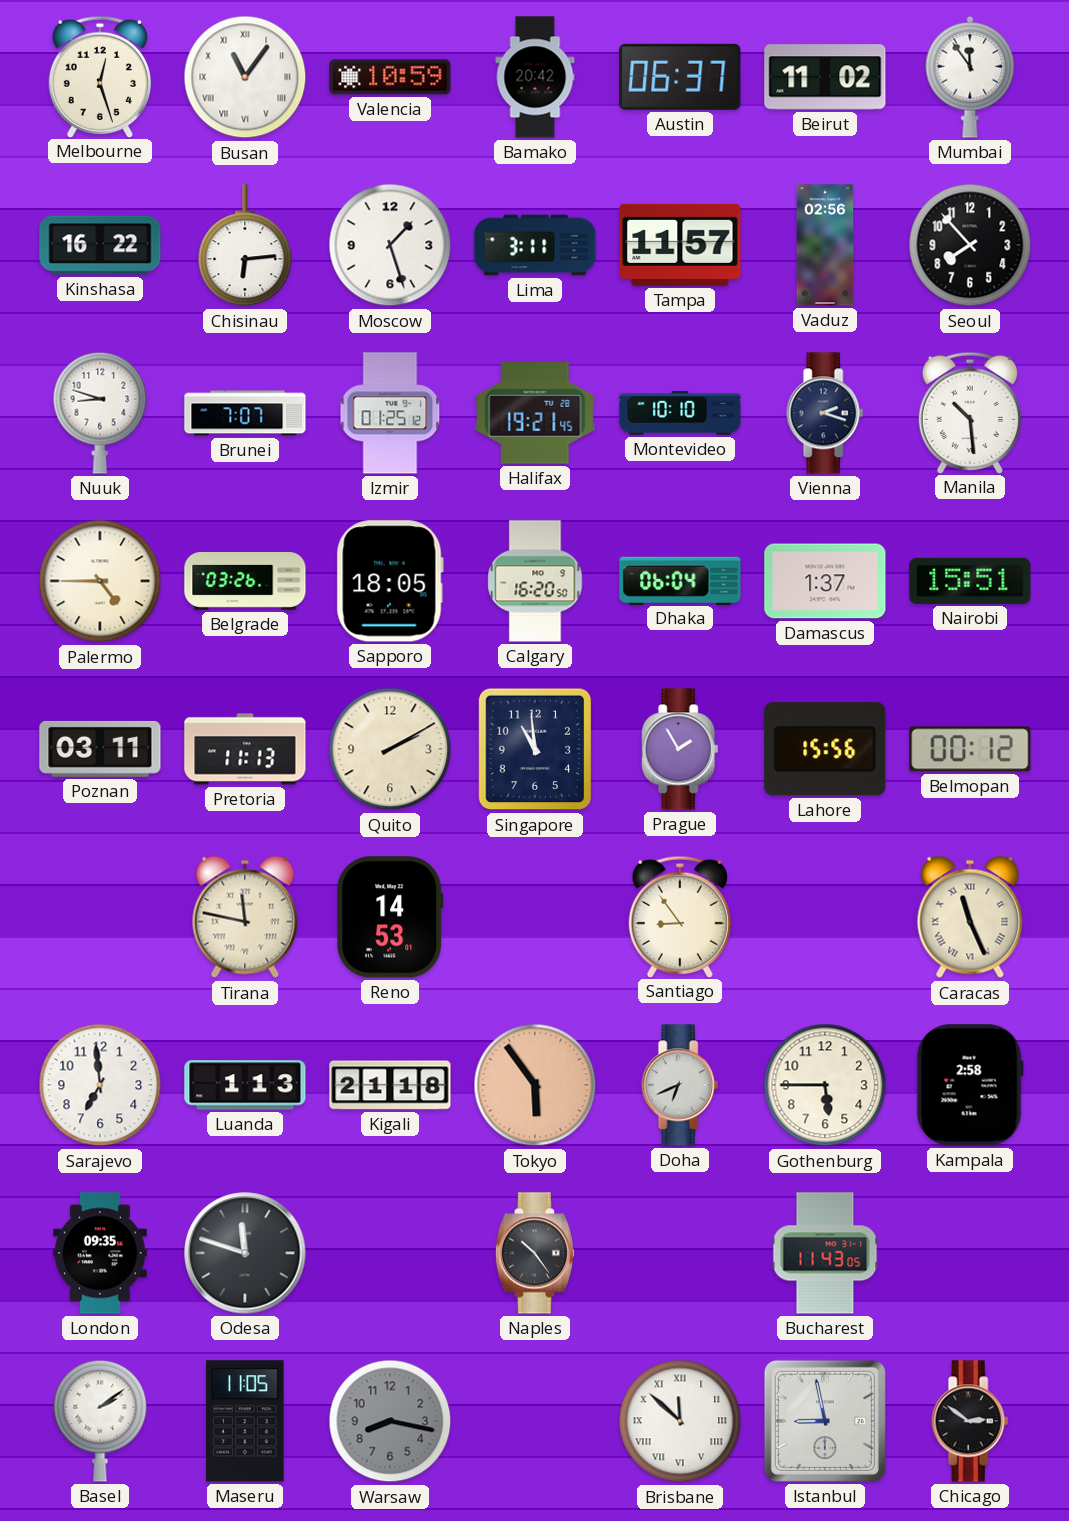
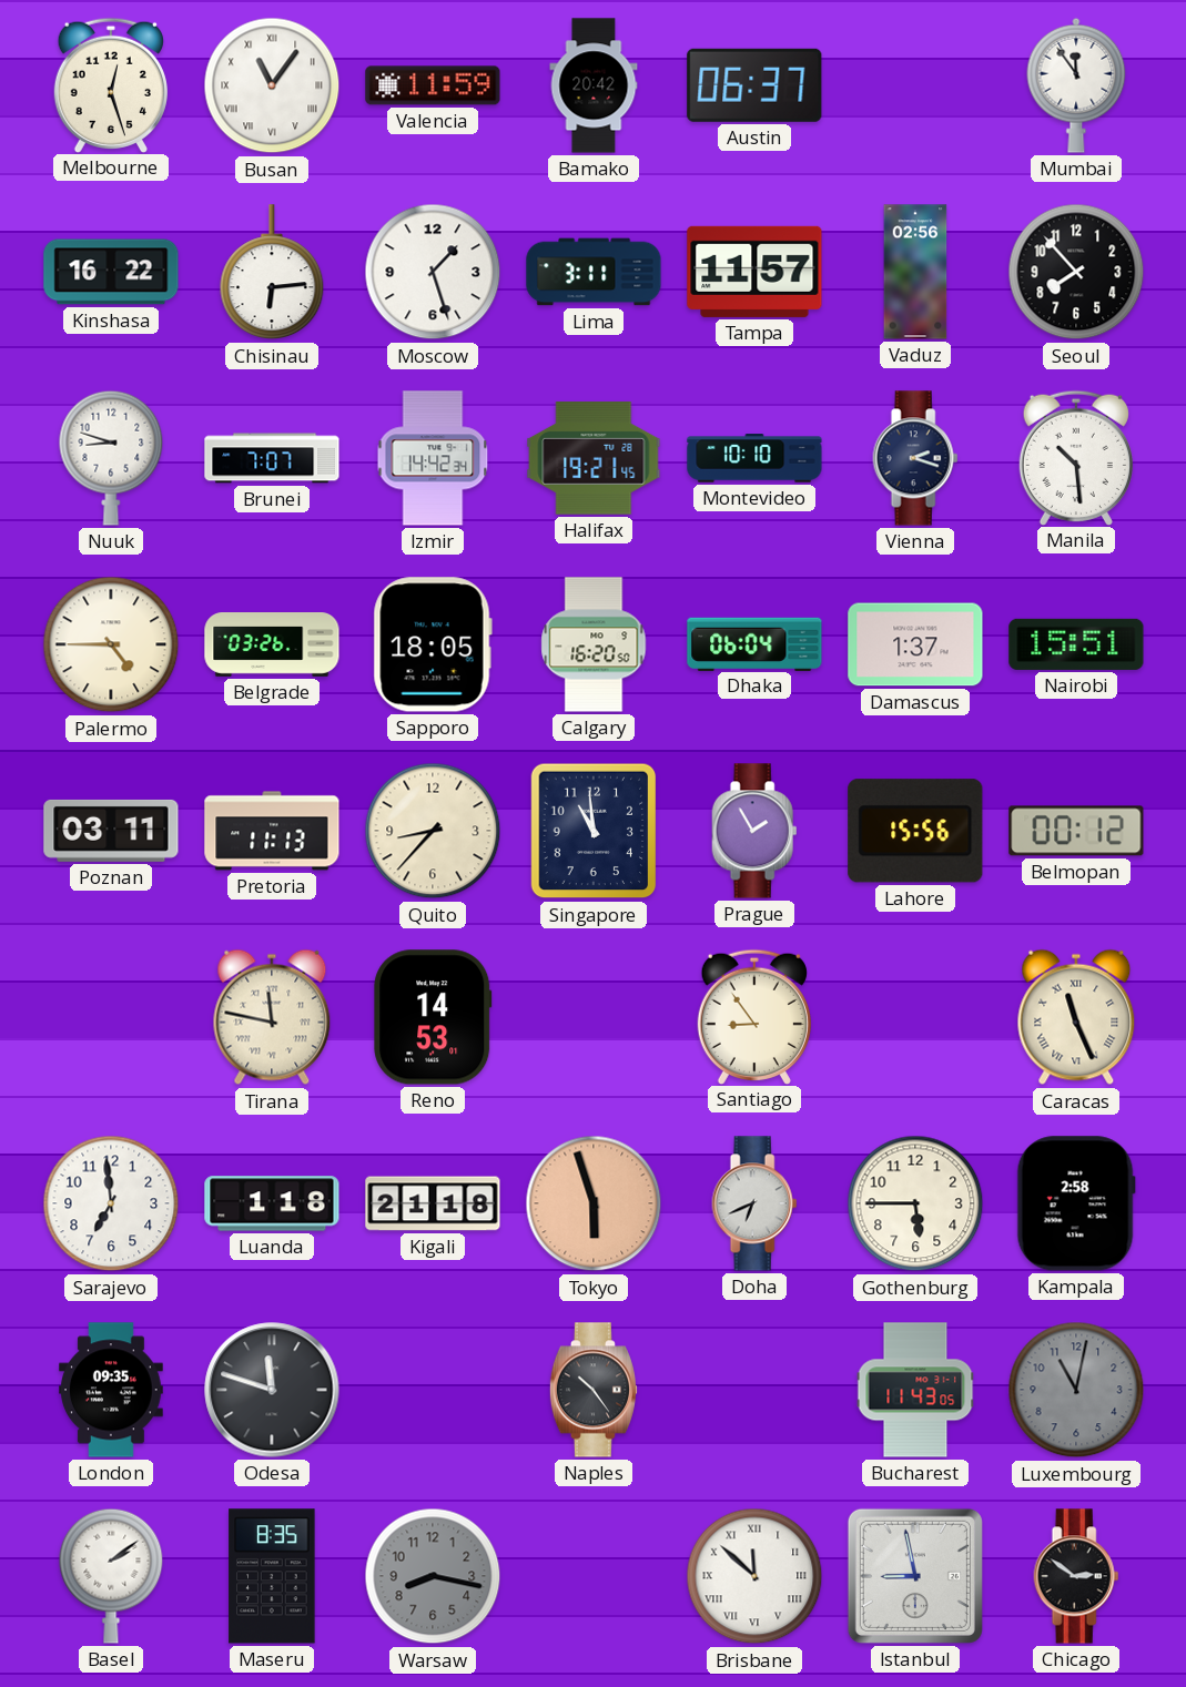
Valencia: 10:59 -> 11:59 (433, 85)
Beirut: 11:02 -> none (825, 77)
Izmir: 01:25 -> 14:42 (433, 458)
Quito: 2:10 -> 8:37 (433, 831)
Luanda: 1:13 -> 1:18 (272, 1203)
Tokyo: 5:54 -> 5:57 (594, 1203)
Luxembourg: none -> 11:02 (1076, 1390)
Maseru: 11:05 -> 8:35 (272, 1576)
